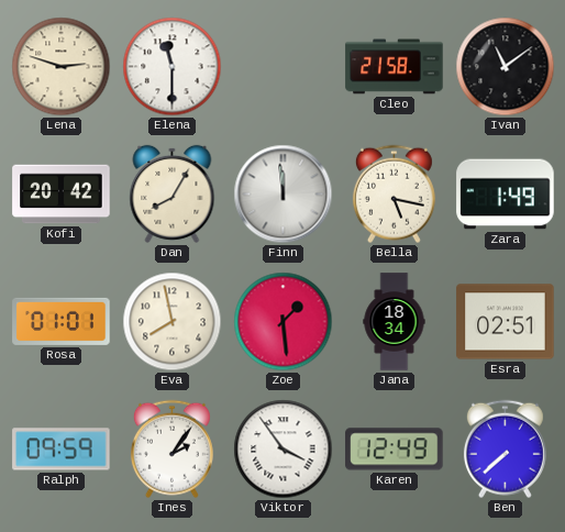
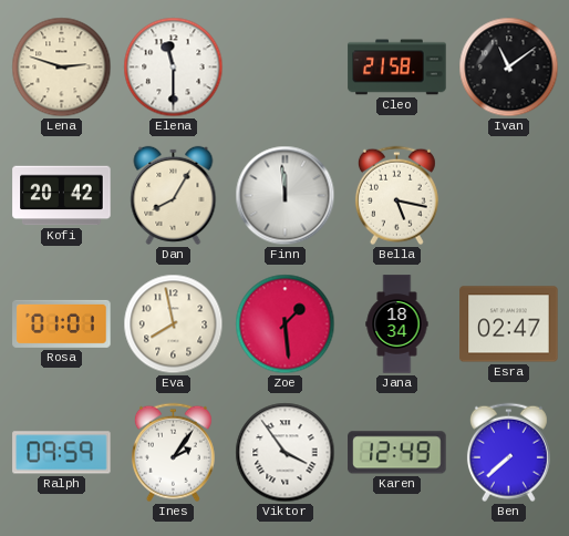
Zara: 1:49 -> none (506, 195)
Esra: 02:51 -> 02:47 (509, 324)
